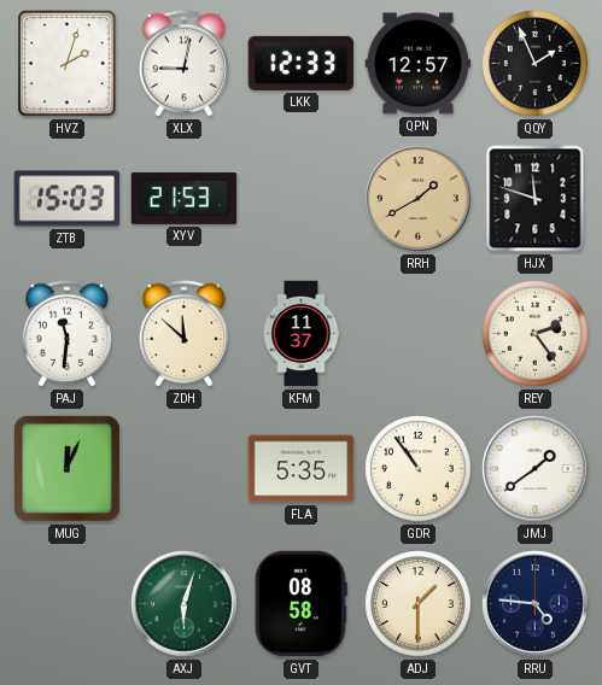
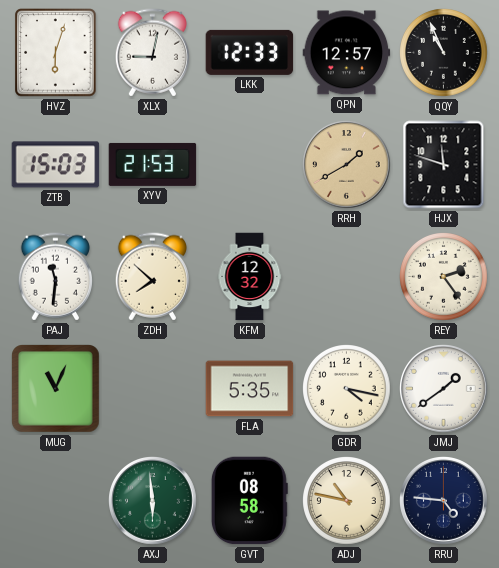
HVZ: 2:03 -> 6:03 (56, 53)
QQY: 1:56 -> 10:56 (444, 53)
ZDH: 11:52 -> 7:52 (152, 277)
KFM: 11:37 -> 12:32 (250, 277)
MUG: 12:04 -> 11:04 (56, 389)
GDR: 10:54 -> 4:17 (347, 389)
AXJ: 6:03 -> 5:59 (153, 501)
ADJ: 1:30 -> 10:47 (347, 501)
